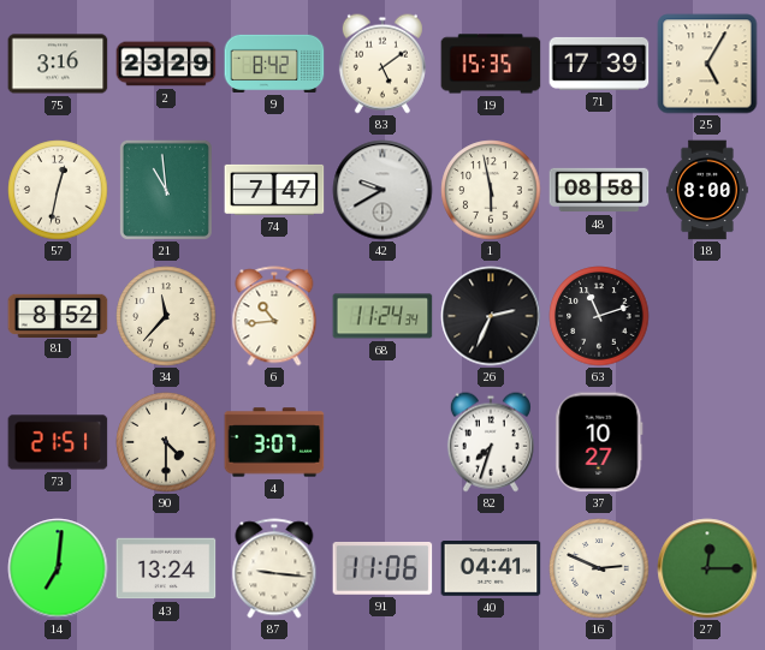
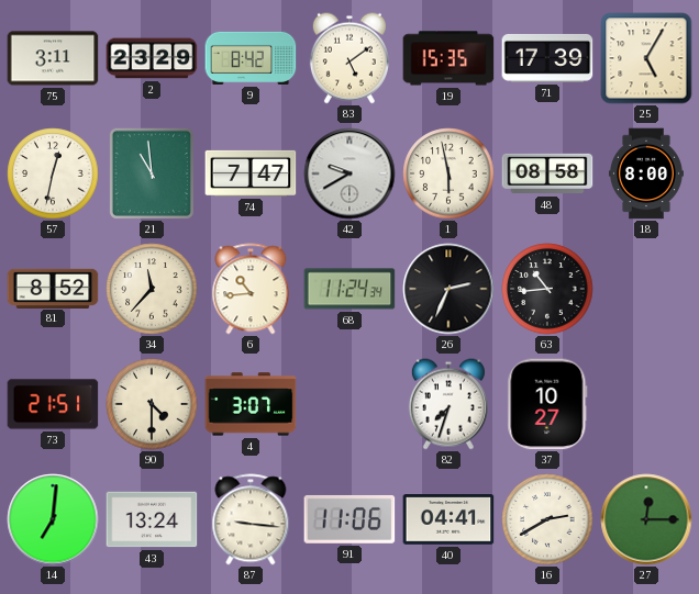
75: 3:16 -> 3:11 (53, 58)
63: 11:12 -> 10:44 (547, 289)
16: 2:49 -> 2:40 (547, 519)
